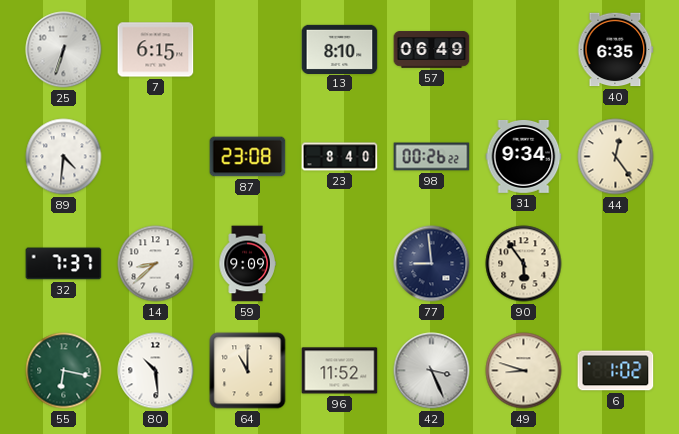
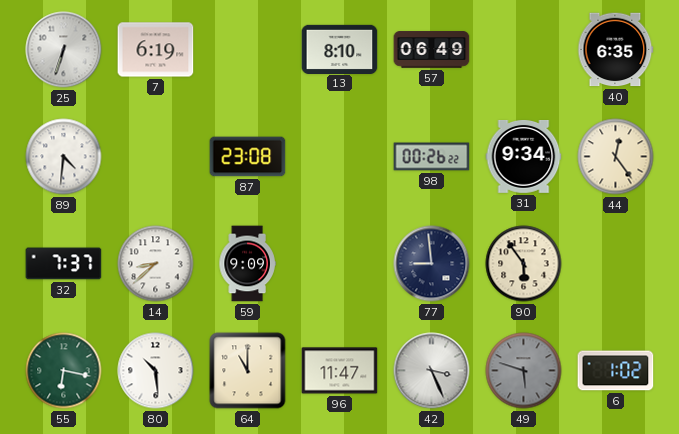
7: 6:15 -> 6:19 (156, 50)
23: 8:40 -> none (340, 157)
96: 11:52 -> 11:47 (340, 371)
49: 8:48 -> 5:48 (524, 371)
49 dial: cream -> grey (524, 371)
